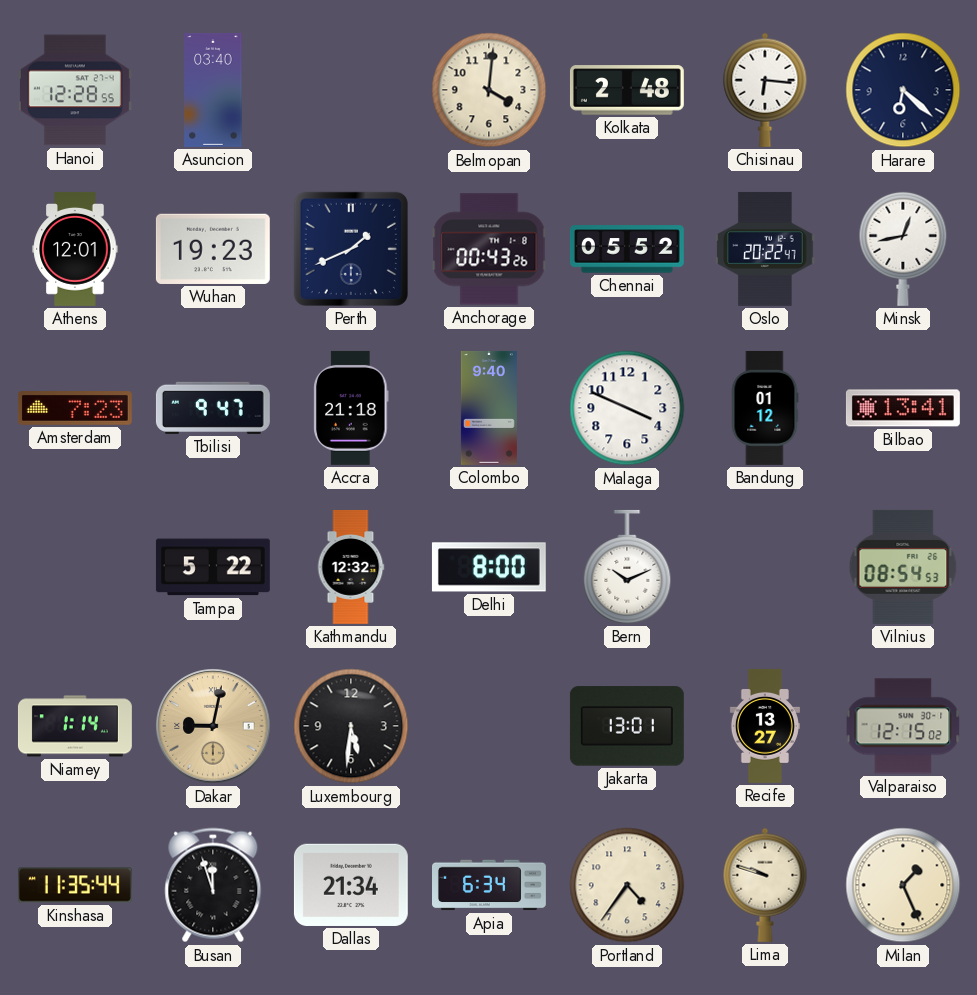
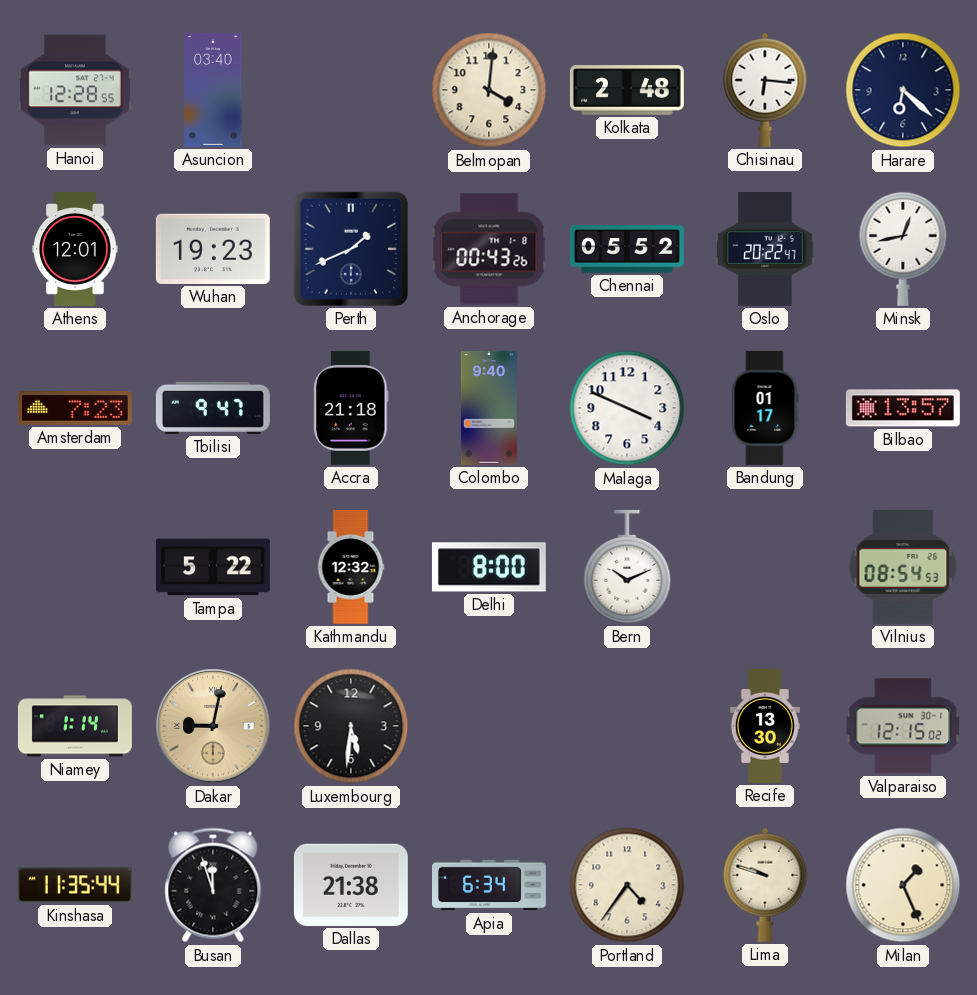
Bandung: 01:12 -> 01:17 (765, 408)
Bilbao: 13:41 -> 13:57 (903, 408)
Jakarta: 13:01 -> none (627, 726)
Recife: 13:27 -> 13:30 (765, 726)
Dallas: 21:34 -> 21:38 (351, 885)
